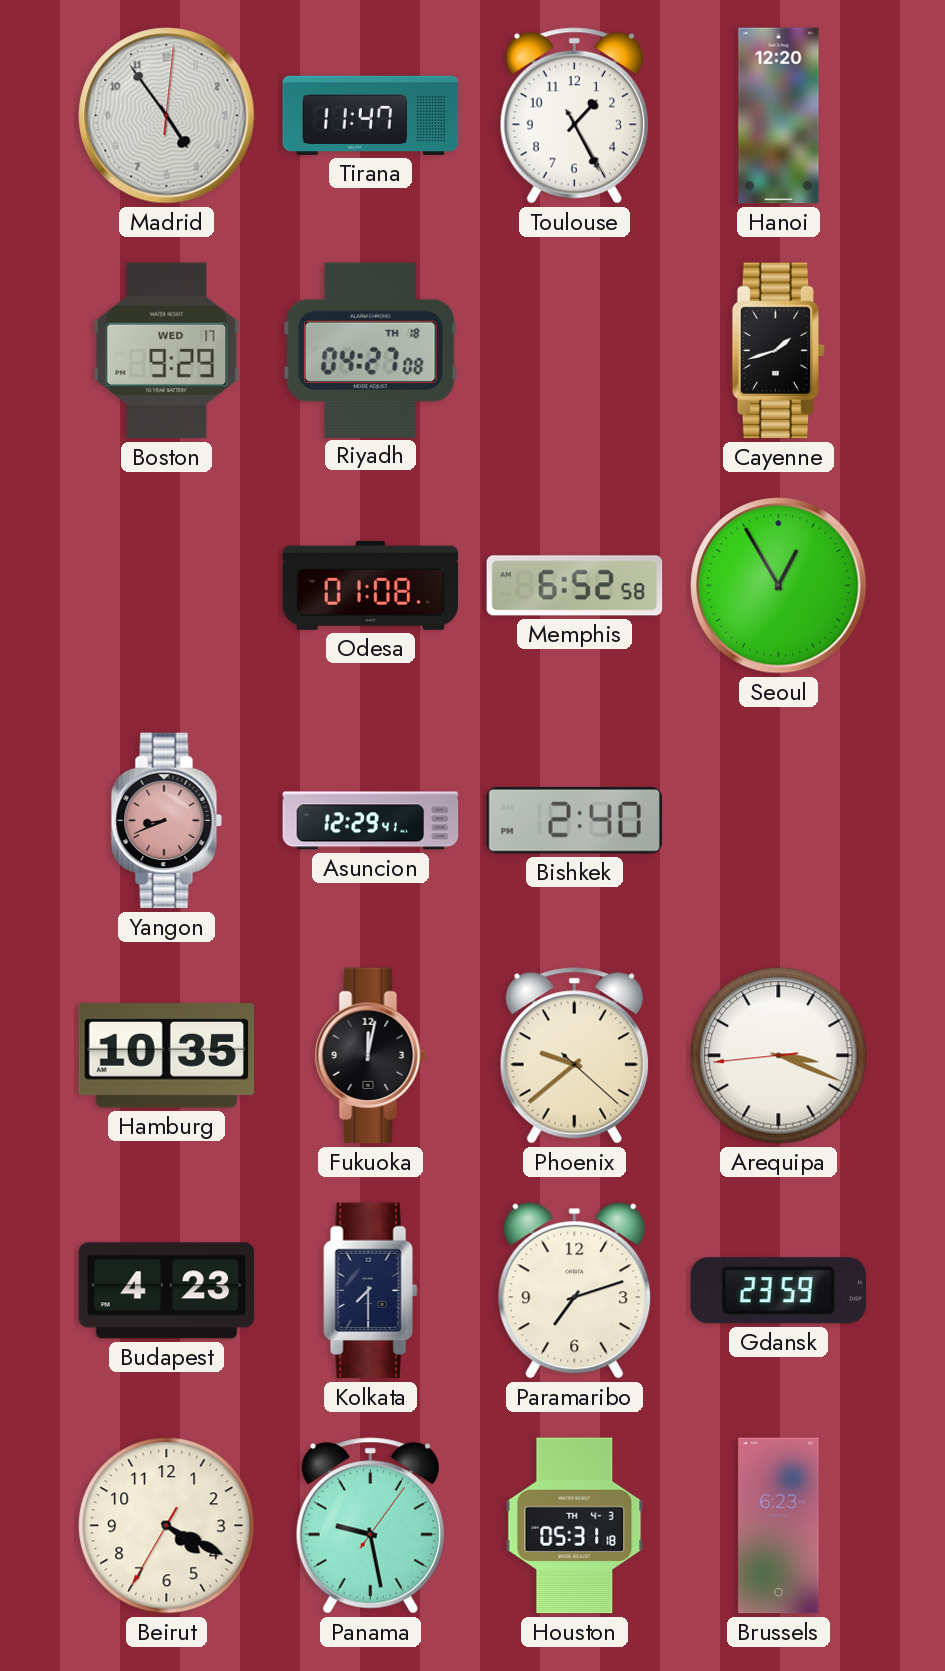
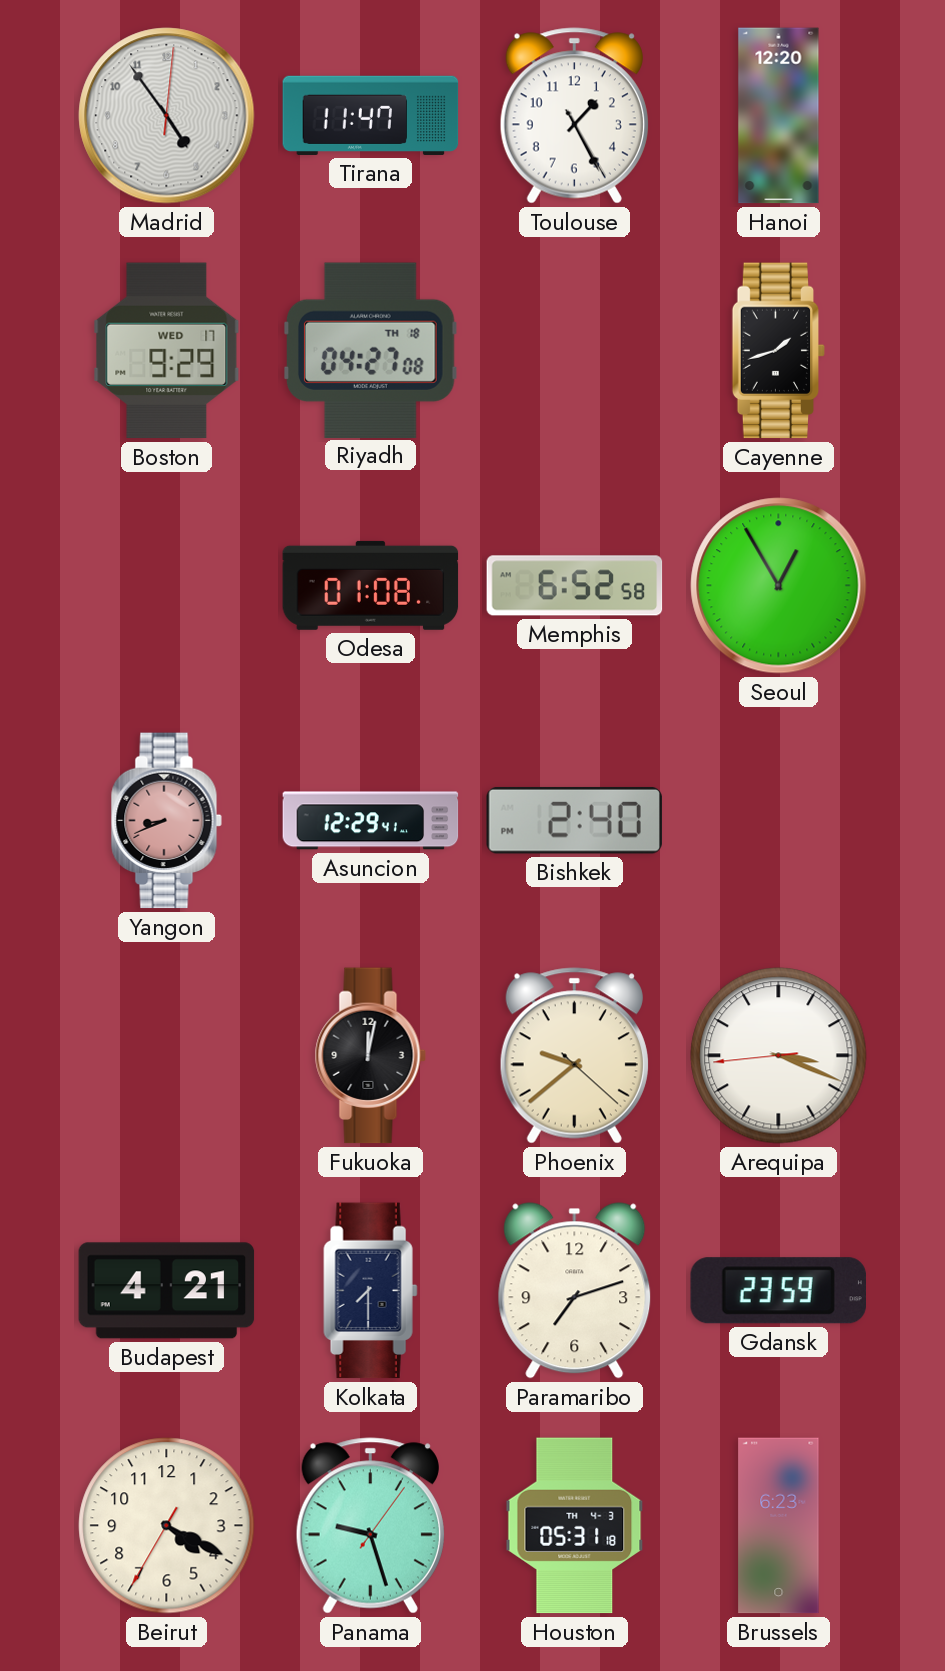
Hamburg: 10:35 -> none (167, 1056)
Budapest: 4:23 -> 4:21 (167, 1291)
Panama: 9:28 -> 9:27 (370, 1526)
